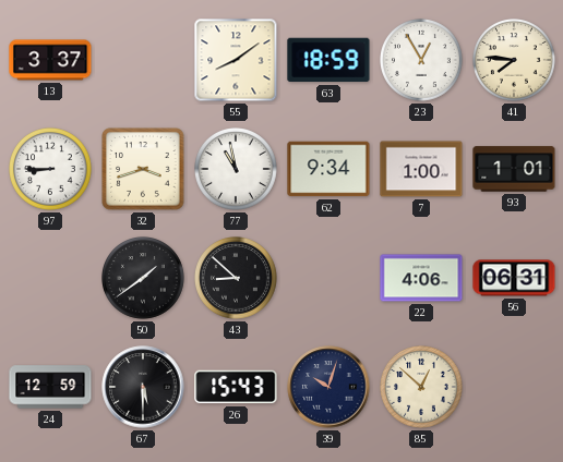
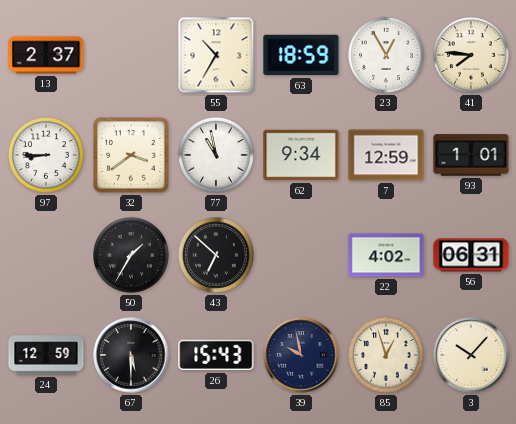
13: 3:37 -> 2:37 (46, 55)
55: 8:09 -> 10:35 (216, 55)
32: 3:42 -> 3:39 (131, 155)
7: 1:00 -> 12:59 (386, 155)
50: 1:39 -> 1:35 (132, 256)
43: 8:52 -> 6:52 (217, 256)
22: 4:06 -> 4:02 (386, 255)
39: 10:03 -> 9:58 (301, 355)
85: 12:52 -> 12:57 (387, 356)
3: none -> 10:07 (471, 355)
